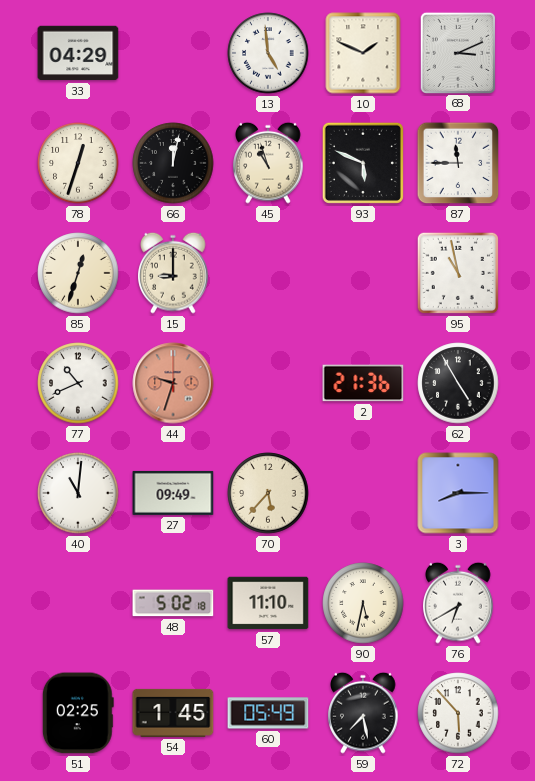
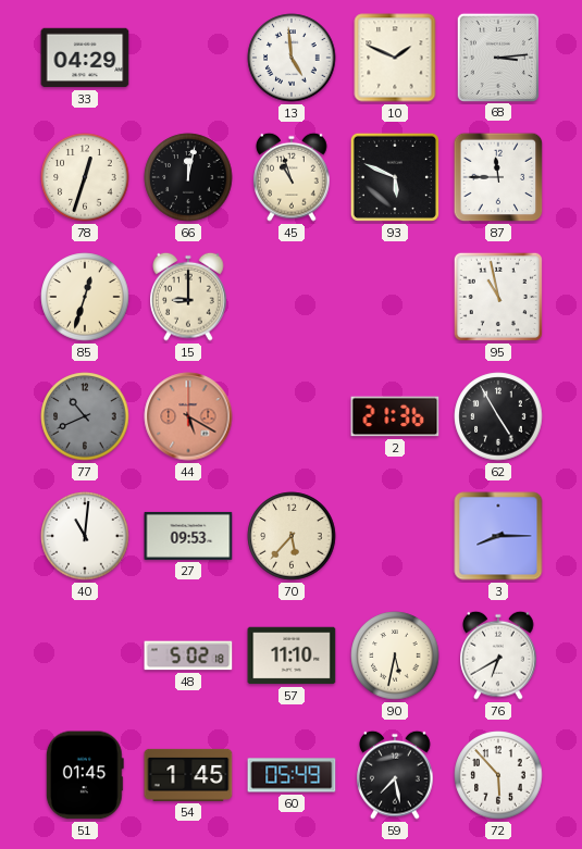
68: 3:11 -> 3:14 (497, 57)
77 dial: white -> grey (85, 416)
44: 9:33 -> 5:20 (188, 416)
27: 09:49 -> 09:53 (188, 536)
51: 02:25 -> 01:45 (85, 775)
